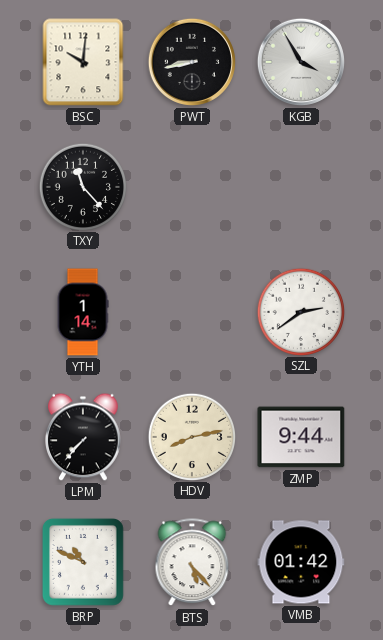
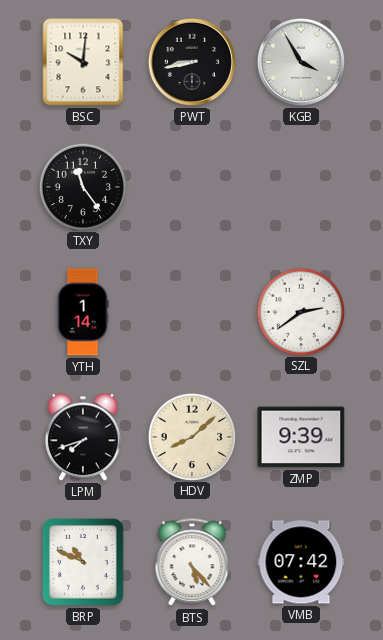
TXY: 11:23 -> 11:24 (82, 186)
LPM: 7:37 -> 7:42 (84, 437)
HDV: 8:13 -> 8:08 (191, 436)
ZMP: 9:44 -> 9:39 (301, 437)
VMB: 01:42 -> 07:42 (301, 562)
